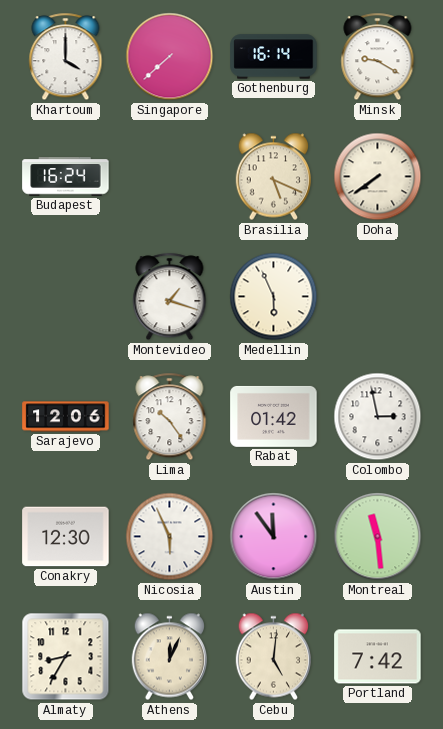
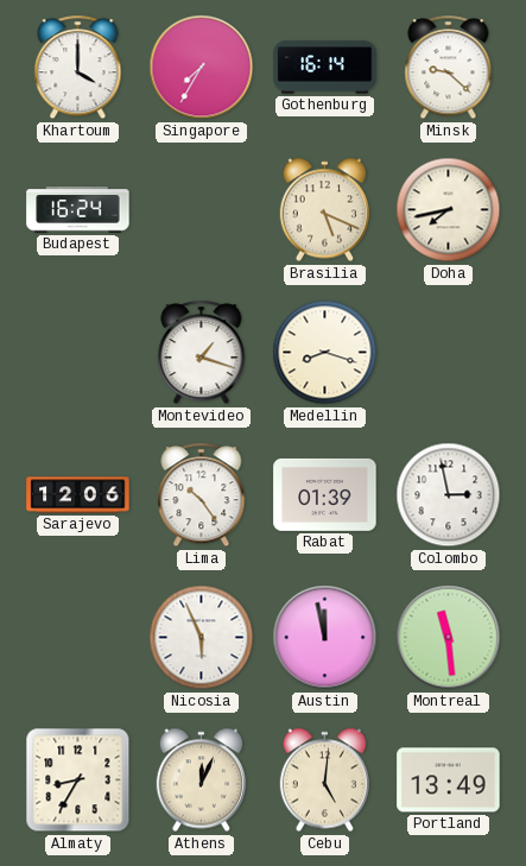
Singapore: 7:38 -> 7:35 (202, 68)
Minsk: 9:20 -> 9:22 (449, 68)
Doha: 7:39 -> 7:43 (449, 210)
Medellin: 5:56 -> 8:18 (325, 353)
Rabat: 01:42 -> 01:39 (325, 494)
Conakry: 12:30 -> none (66, 537)
Austin: 11:54 -> 11:58 (325, 638)
Portland: 7:42 -> 13:49 (449, 780)
